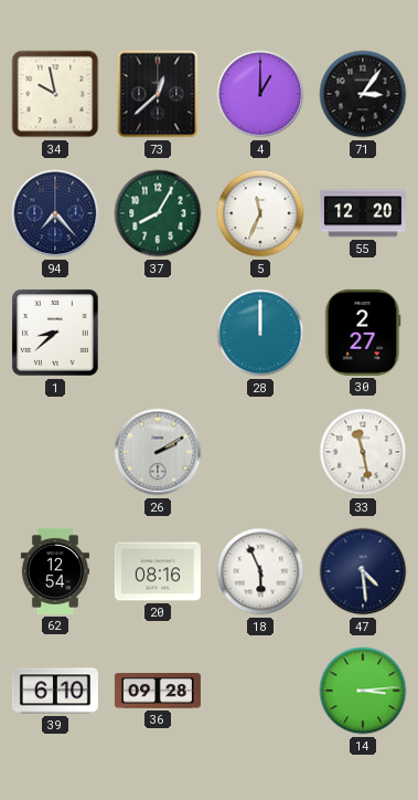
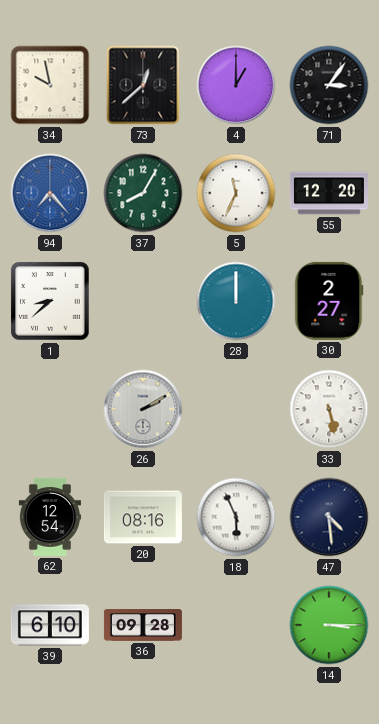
94 dial: navy -> blue (50, 193)
33: 11:28 -> 5:28 (329, 409)
14: 3:14 -> 3:15 (329, 625)
